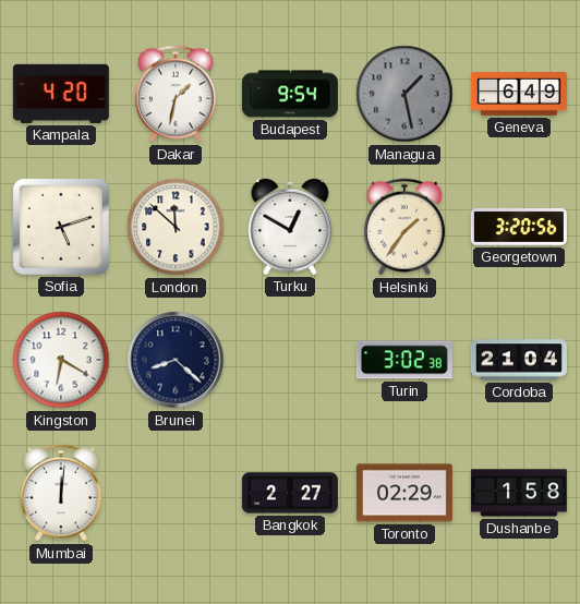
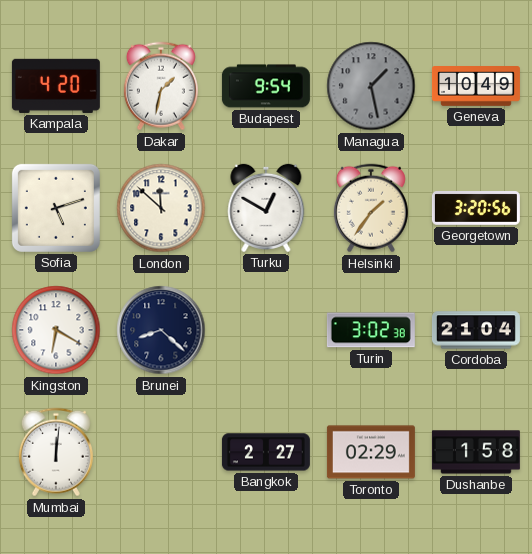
Geneva: 6:49 -> 10:49 (476, 87)
